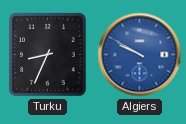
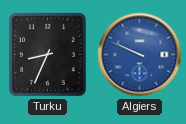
Algiers: 9:50 -> 9:49 (140, 55)
